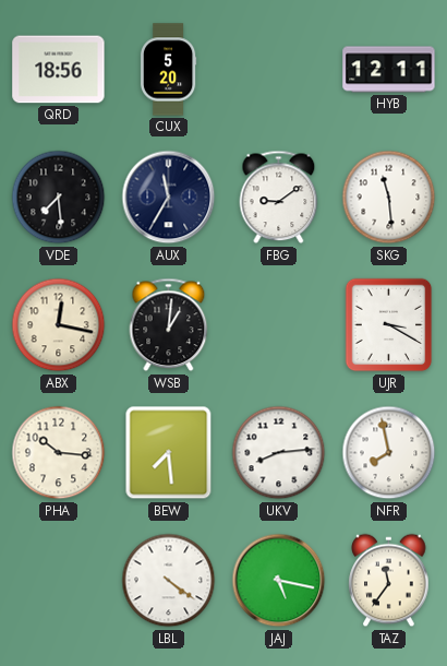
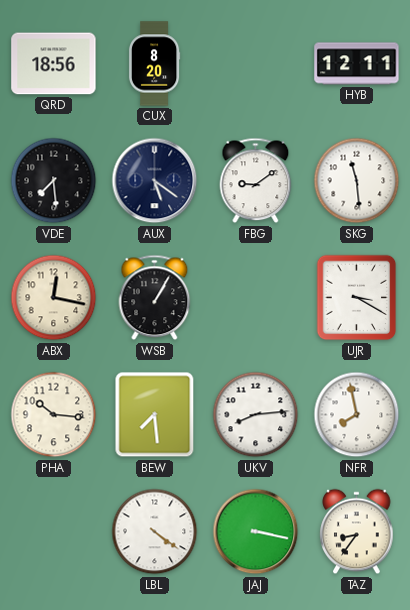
CUX: 5:20 -> 8:20 (154, 64)
AUX: 11:35 -> 5:21 (155, 181)
WSB: 1:01 -> 1:05 (155, 298)
JAJ: 5:17 -> 3:17 (256, 532)
TAZ: 11:36 -> 8:36 (357, 532)
